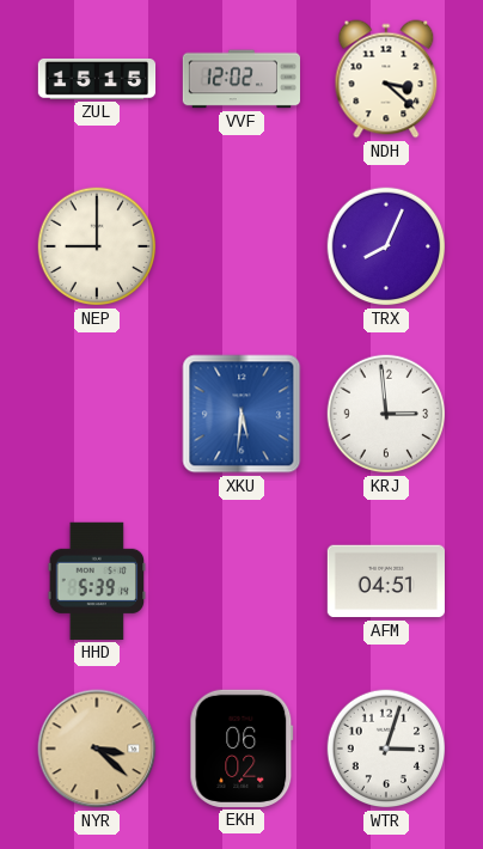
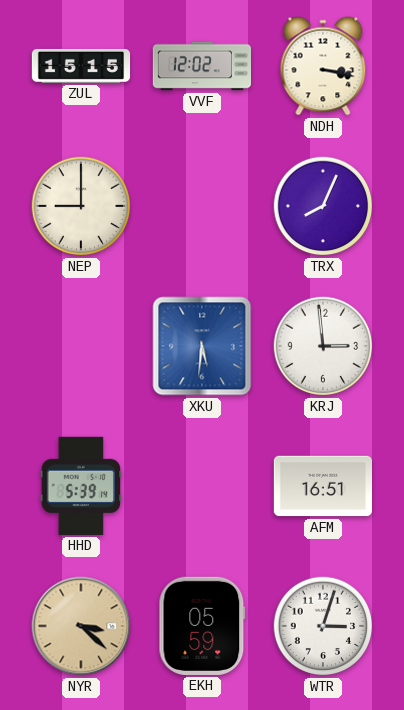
NDH: 3:22 -> 3:17 (323, 66)
AFM: 04:51 -> 16:51 (322, 486)
EKH: 06:02 -> 05:59 (202, 626)
